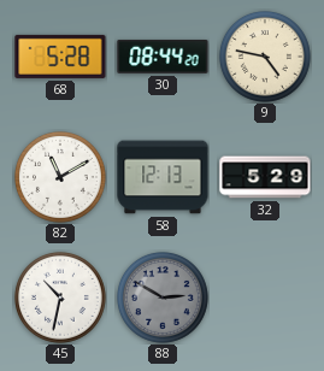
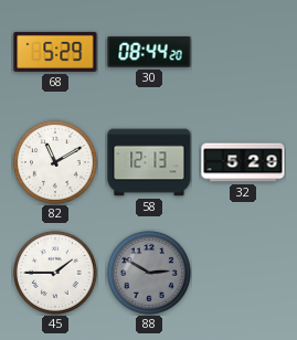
68: 5:28 -> 5:29 (55, 52)
9: 4:47 -> none (265, 57)
45: 10:32 -> 1:45 (55, 273)
